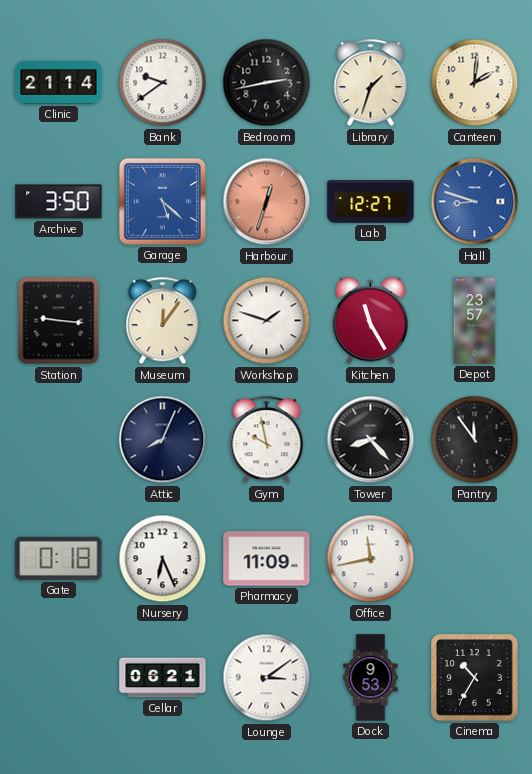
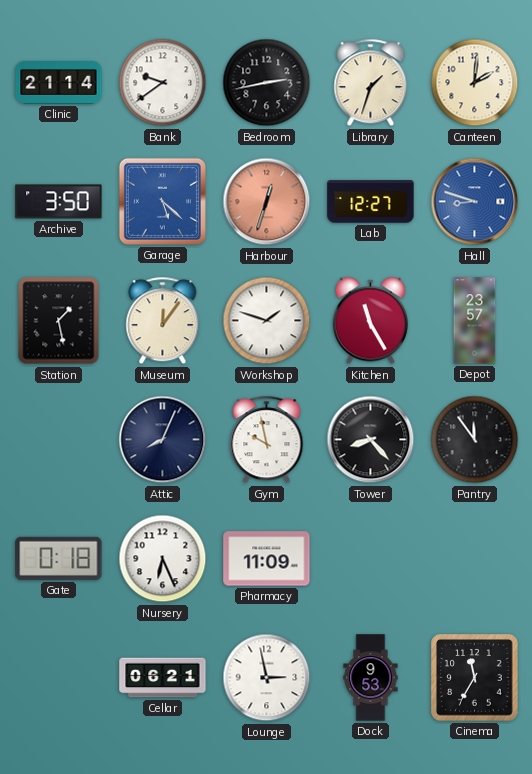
Station: 9:16 -> 1:28 (59, 321)
Office: 11:43 -> none (371, 559)
Lounge: 3:09 -> 2:58 (267, 678)
Cinema: 10:35 -> 11:35 (475, 678)
